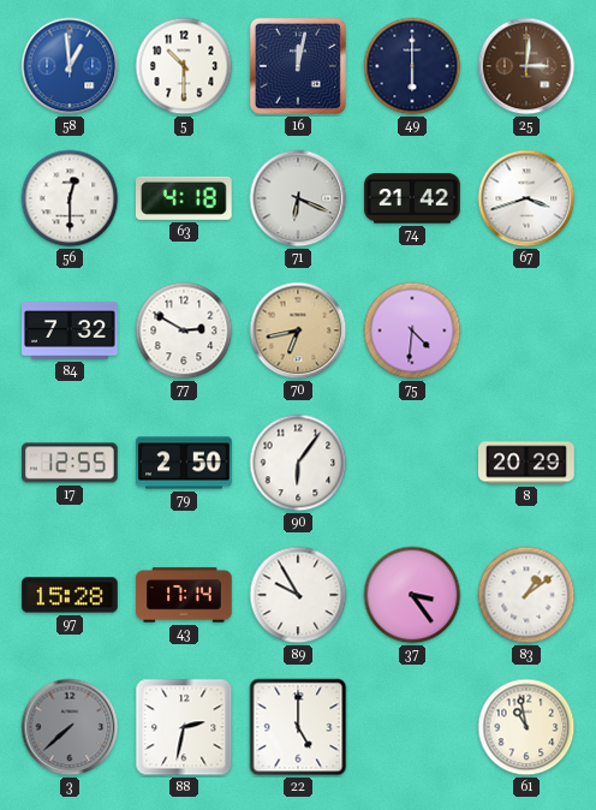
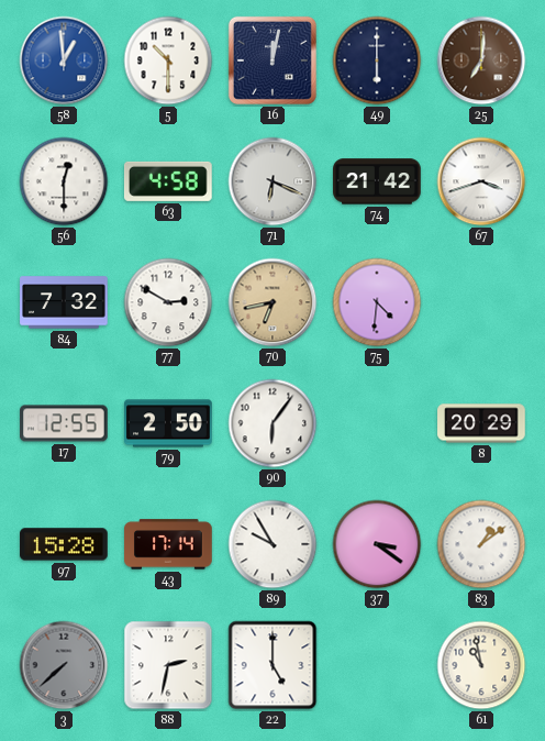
25: 3:01 -> 7:01 (481, 60)
63: 4:18 -> 4:58 (168, 181)
37: 3:24 -> 3:21 (377, 544)
